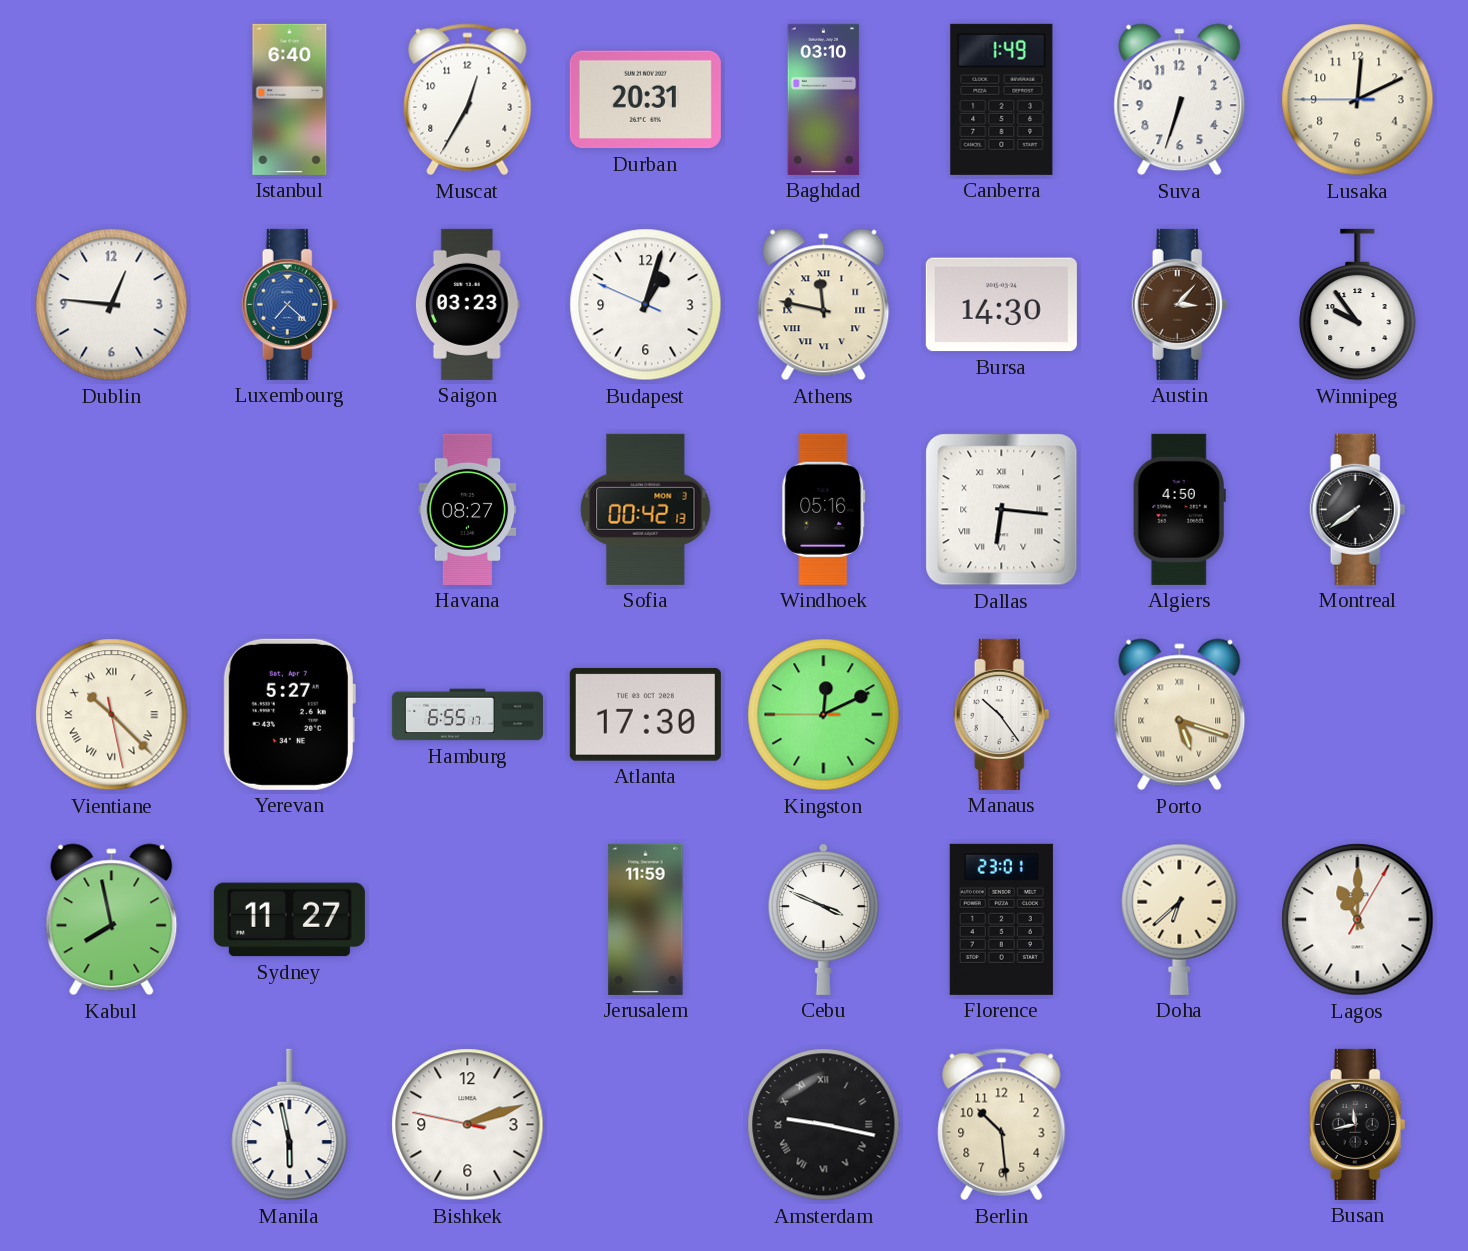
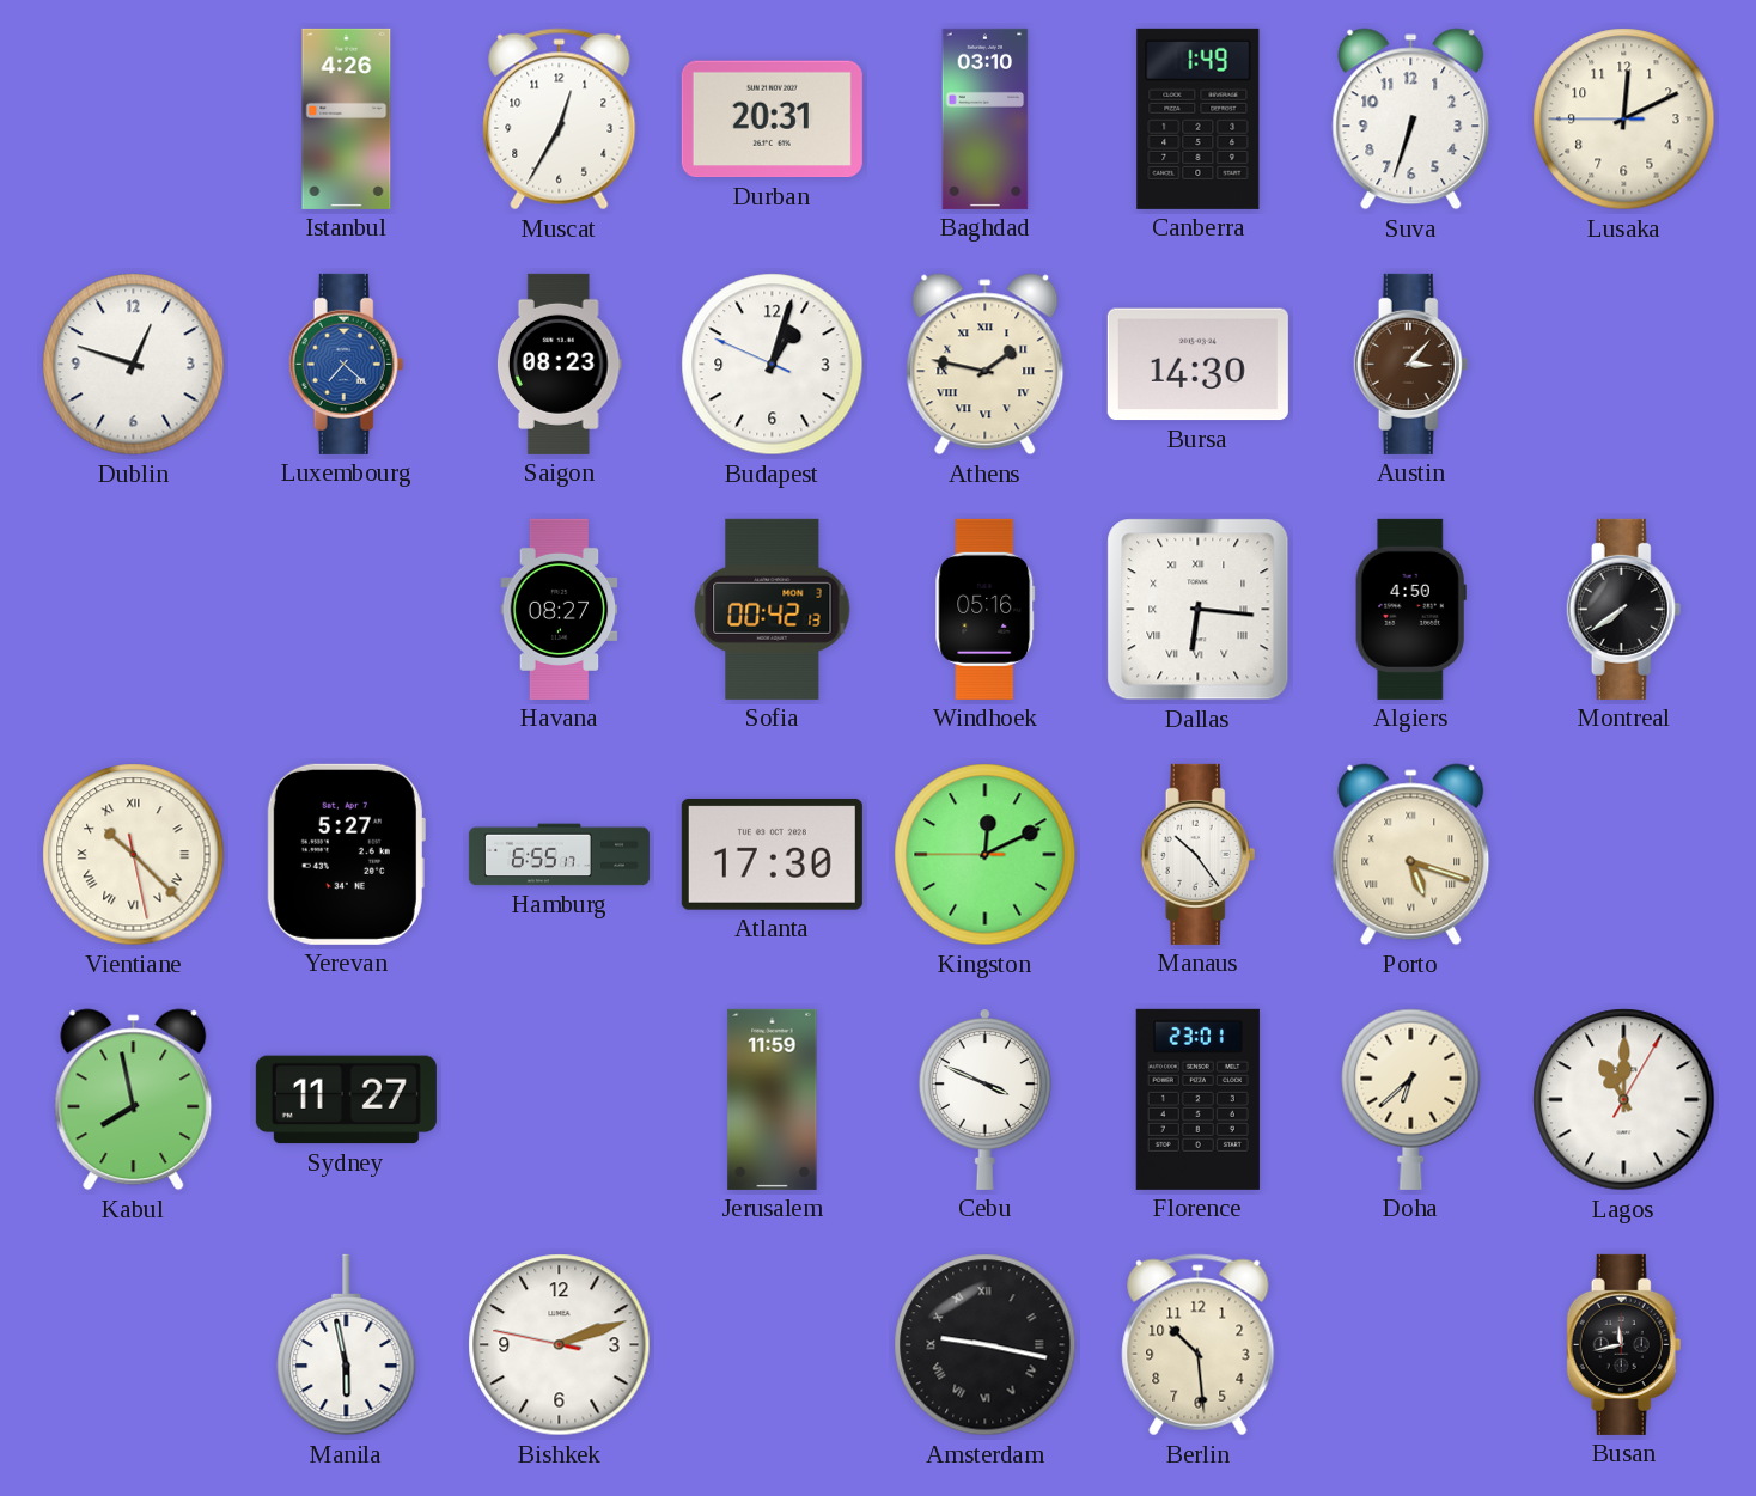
Istanbul: 6:40 -> 4:26 (347, 118)
Dublin: 12:46 -> 12:48 (134, 365)
Saigon: 03:23 -> 08:23 (559, 364)
Athens: 11:47 -> 1:47 (986, 365)
Winnipeg: 9:54 -> none (1358, 305)
